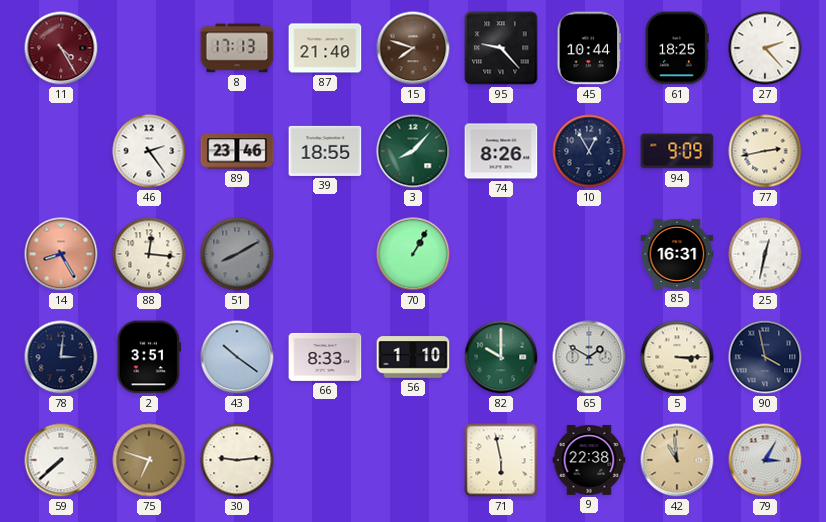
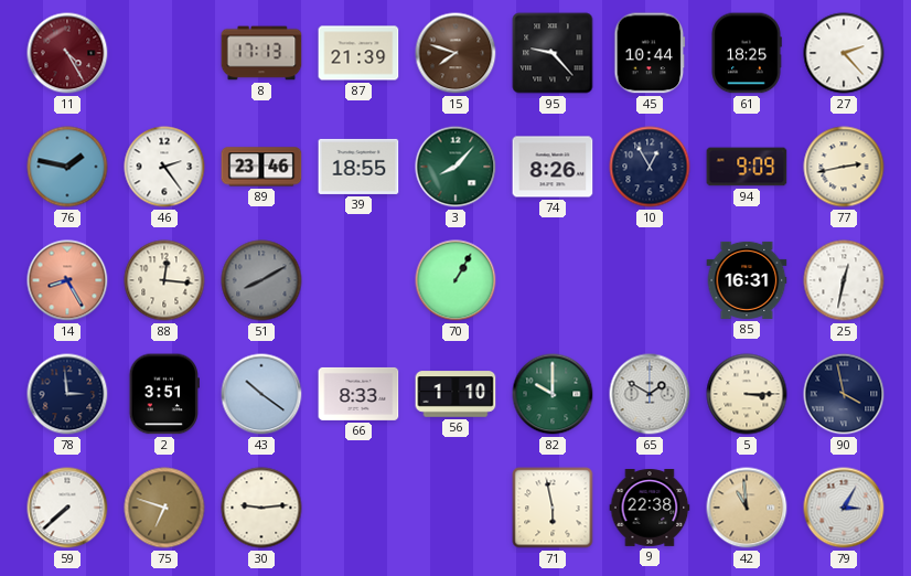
87: 21:40 -> 21:39 (358, 53)
76: none -> 1:47 (67, 167)
78: 3:01 -> 2:59 (67, 394)
